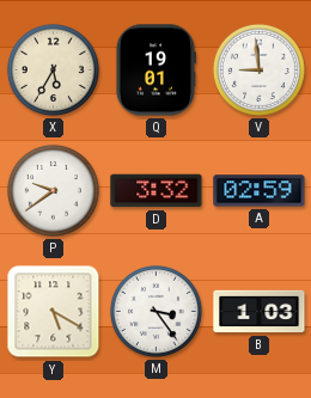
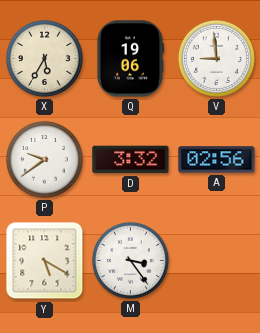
Q: 19:01 -> 19:06 (130, 59)
A: 02:59 -> 02:56 (217, 160)
B: 1:03 -> none (260, 312)
